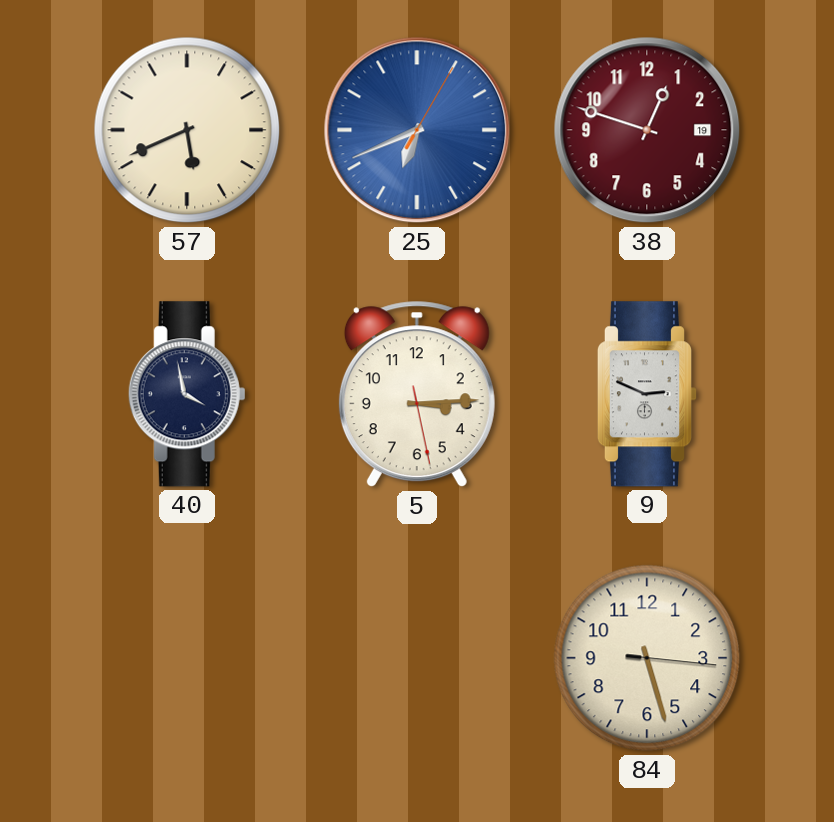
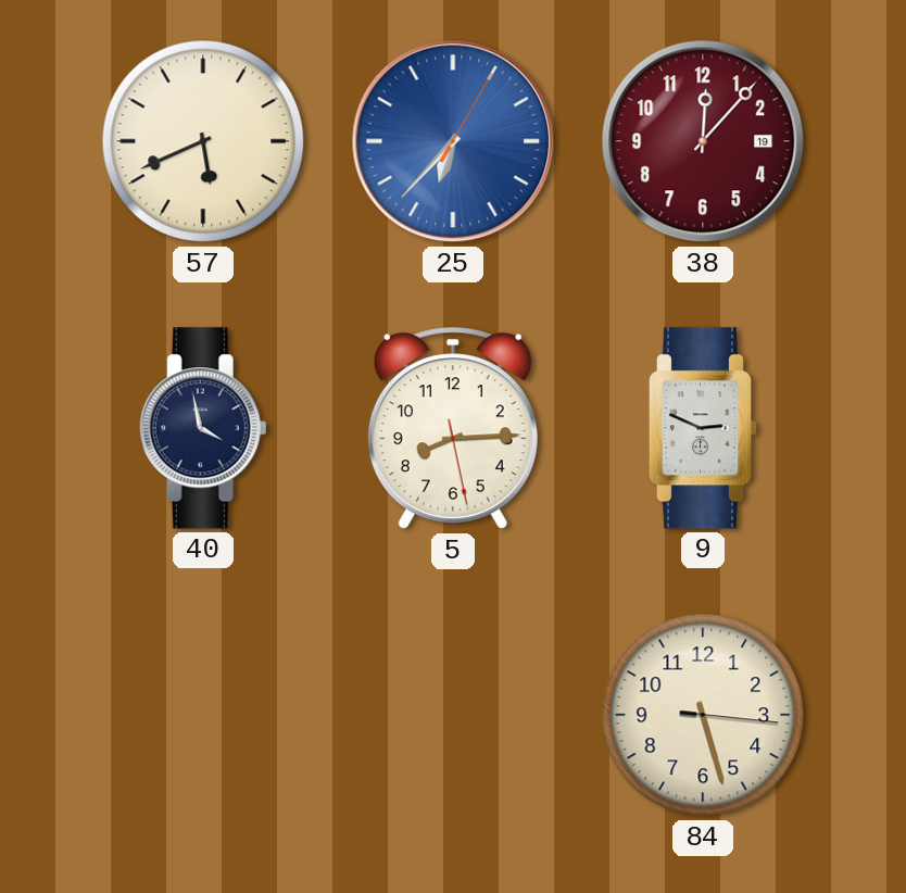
25: 6:41 -> 6:37 (453, 141)
38: 12:48 -> 12:07 (703, 141)
5: 3:14 -> 8:14 (453, 428)
